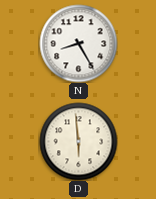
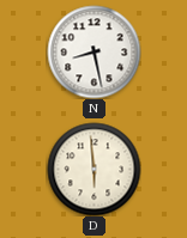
N: 8:25 -> 8:28 (93, 51)
